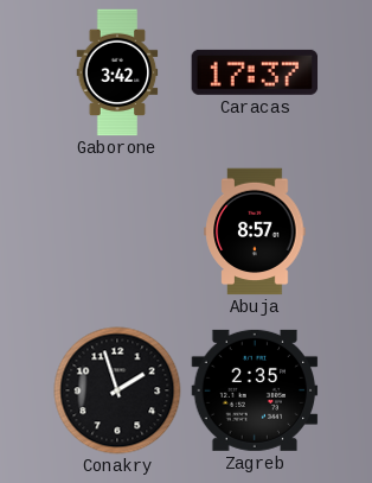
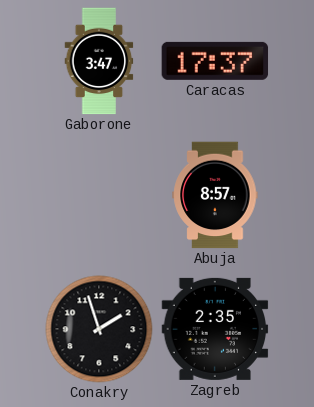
Gaborone: 3:42 -> 3:47 (99, 61)
